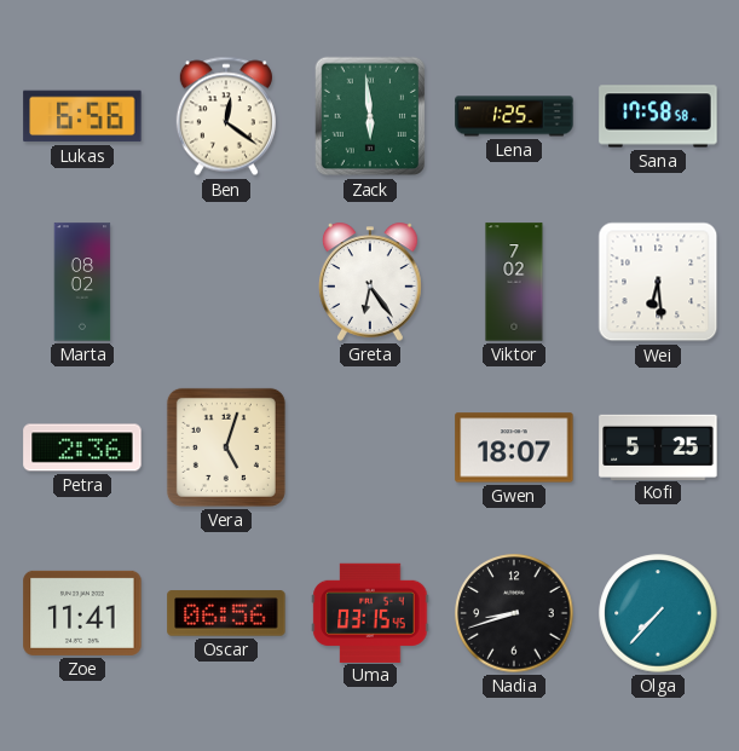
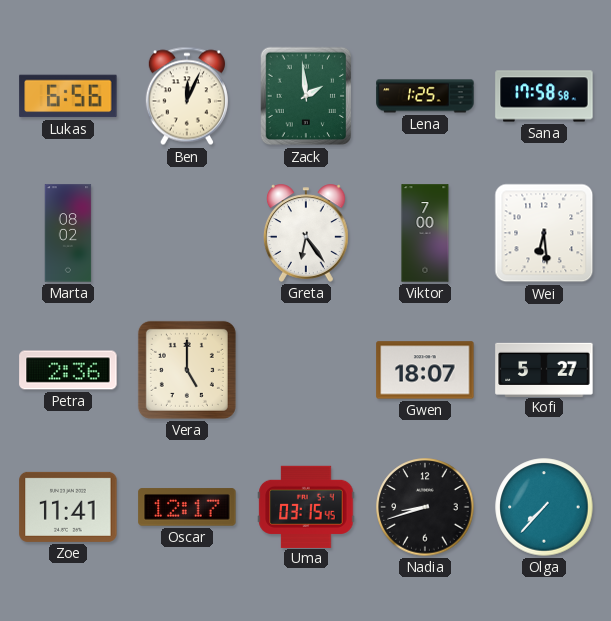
Ben: 12:21 -> 12:04 (187, 96)
Zack: 5:59 -> 1:59 (306, 96)
Viktor: 7:02 -> 7:00 (425, 233)
Vera: 5:03 -> 5:00 (187, 370)
Kofi: 5:25 -> 5:27 (544, 369)
Oscar: 06:56 -> 12:17 (187, 507)
